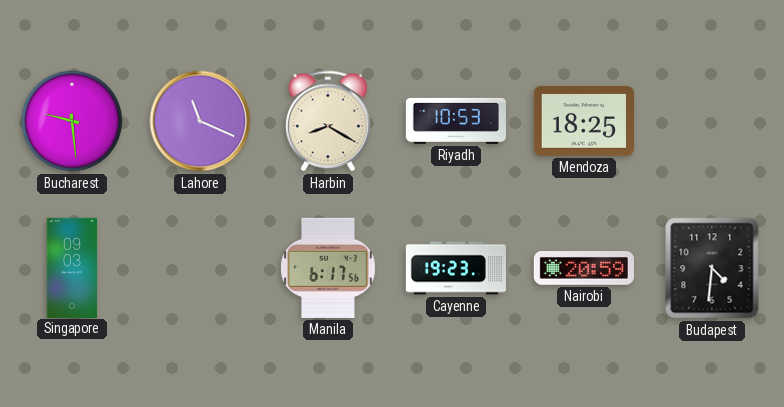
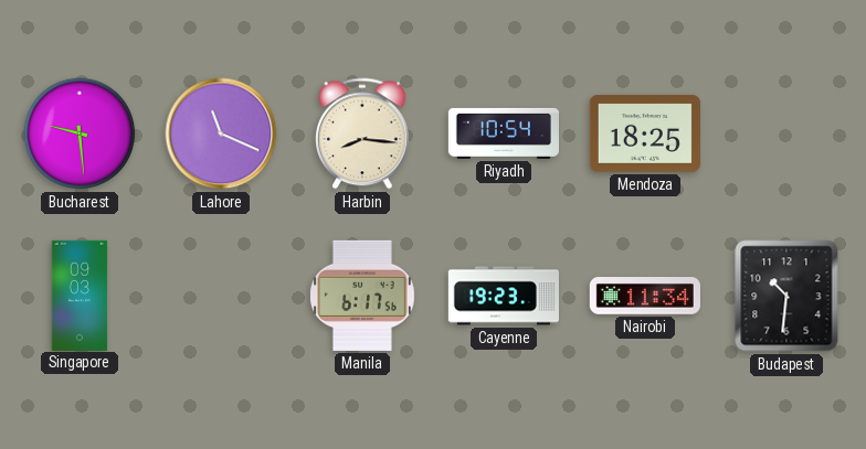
Harbin: 8:20 -> 8:16 (362, 133)
Riyadh: 10:53 -> 10:54 (503, 133)
Nairobi: 20:59 -> 11:34 (645, 297)
Budapest: 4:31 -> 10:31 (786, 296)
